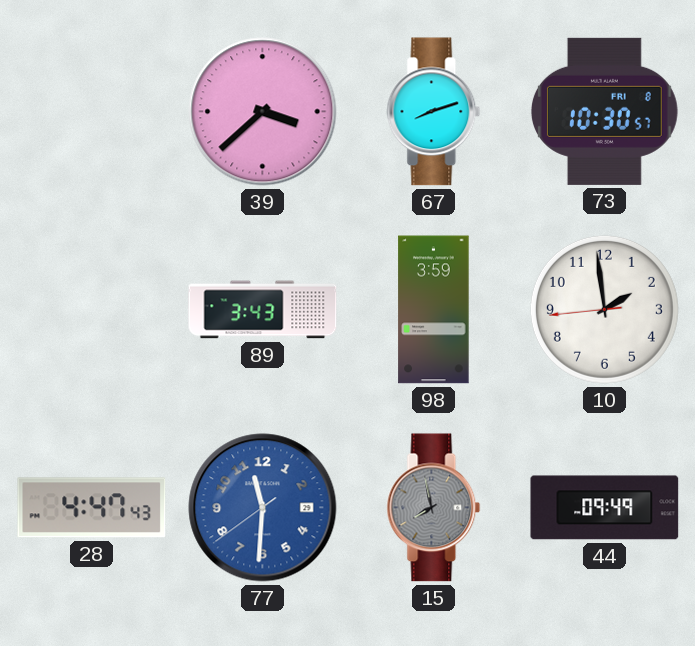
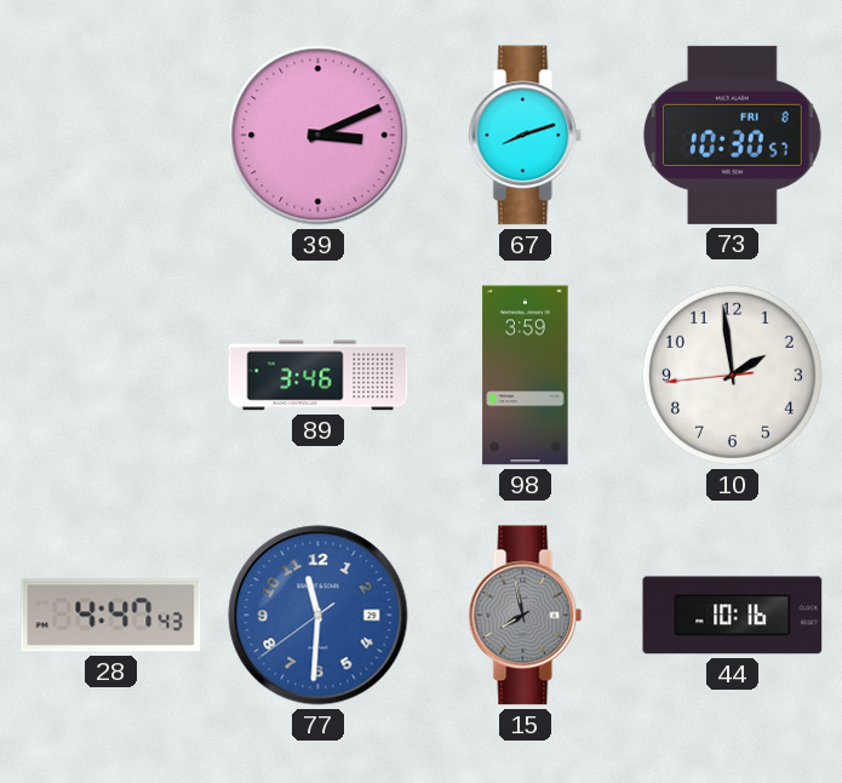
39: 3:38 -> 3:11 (319, 136)
89: 3:43 -> 3:46 (319, 376)
44: 09:49 -> 10:16 (733, 616)
